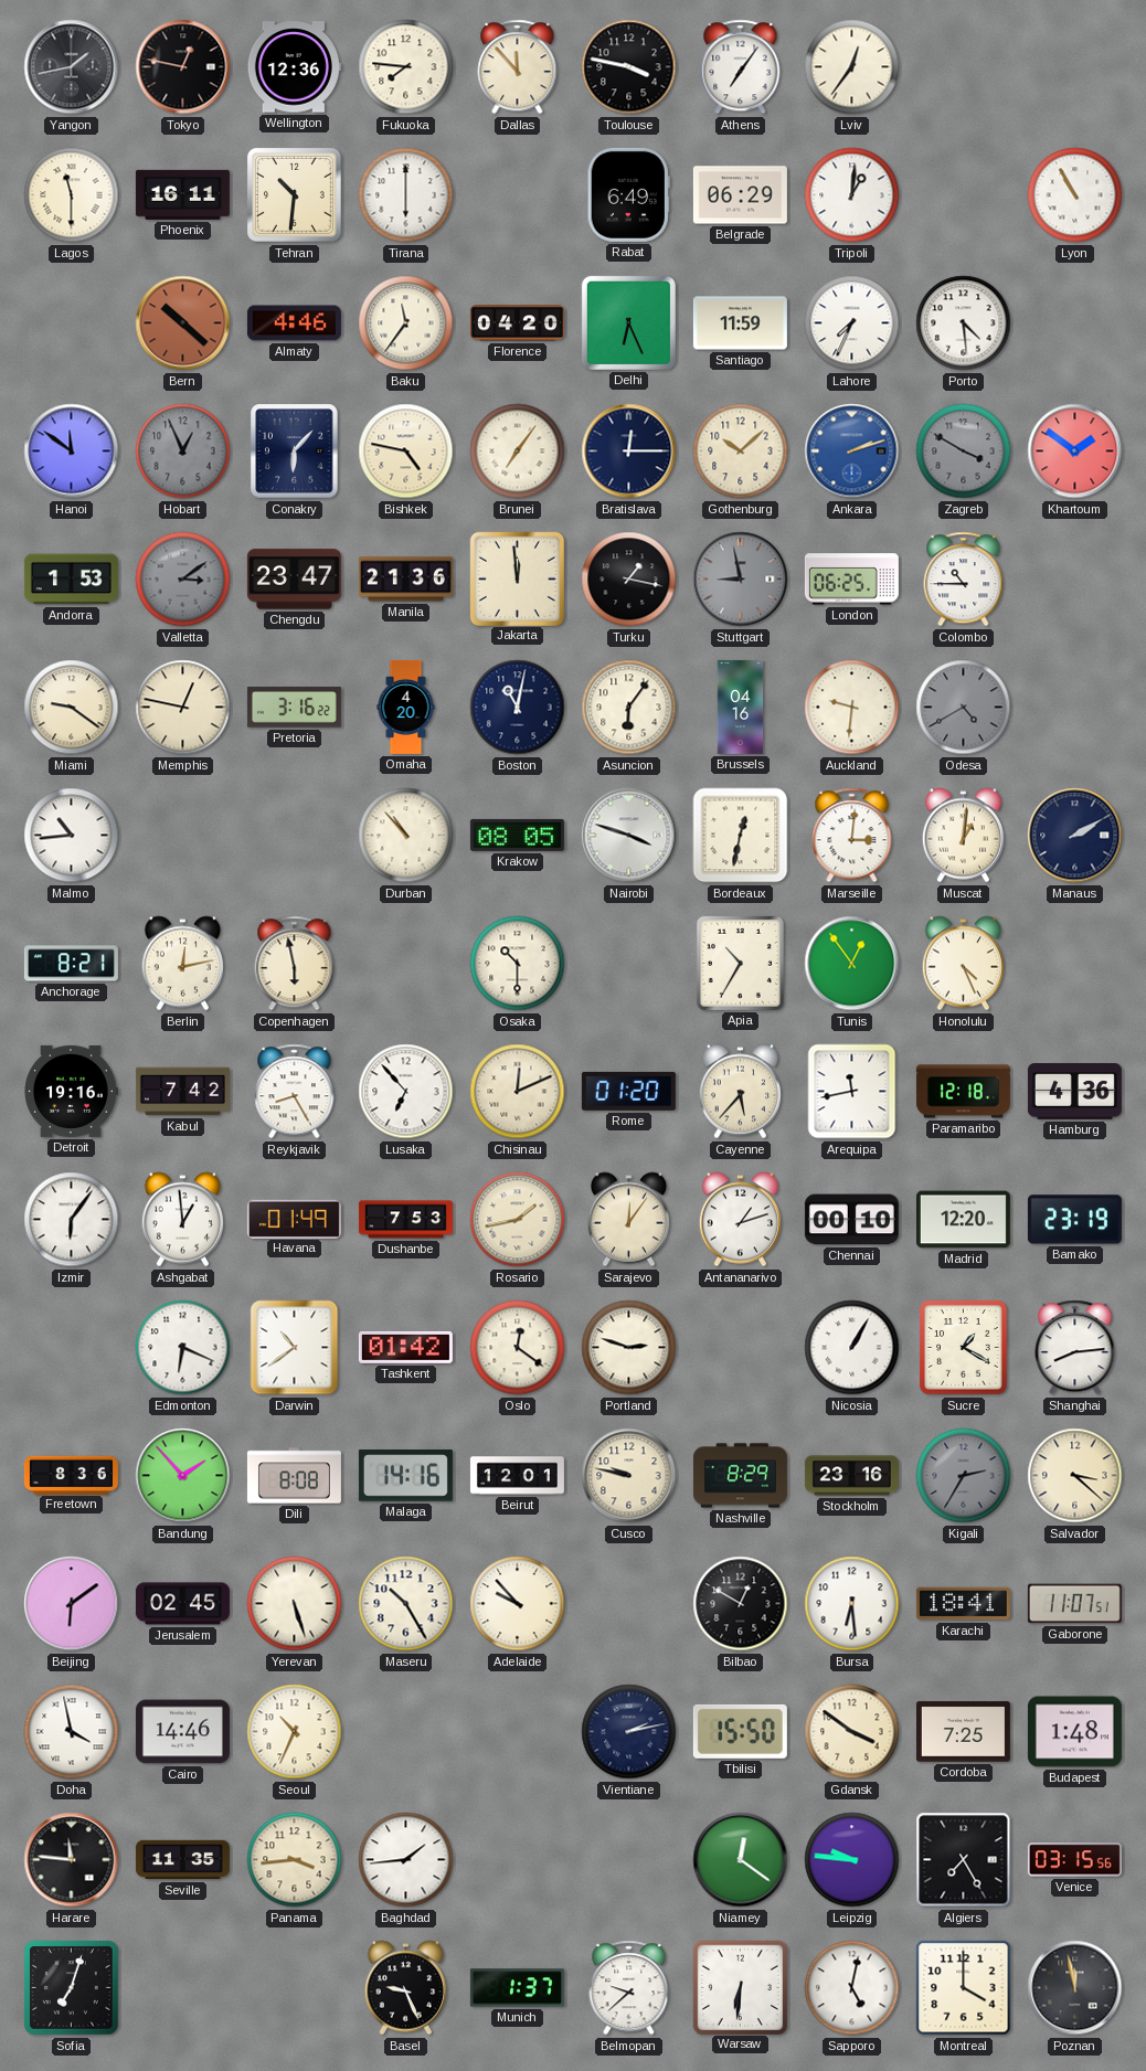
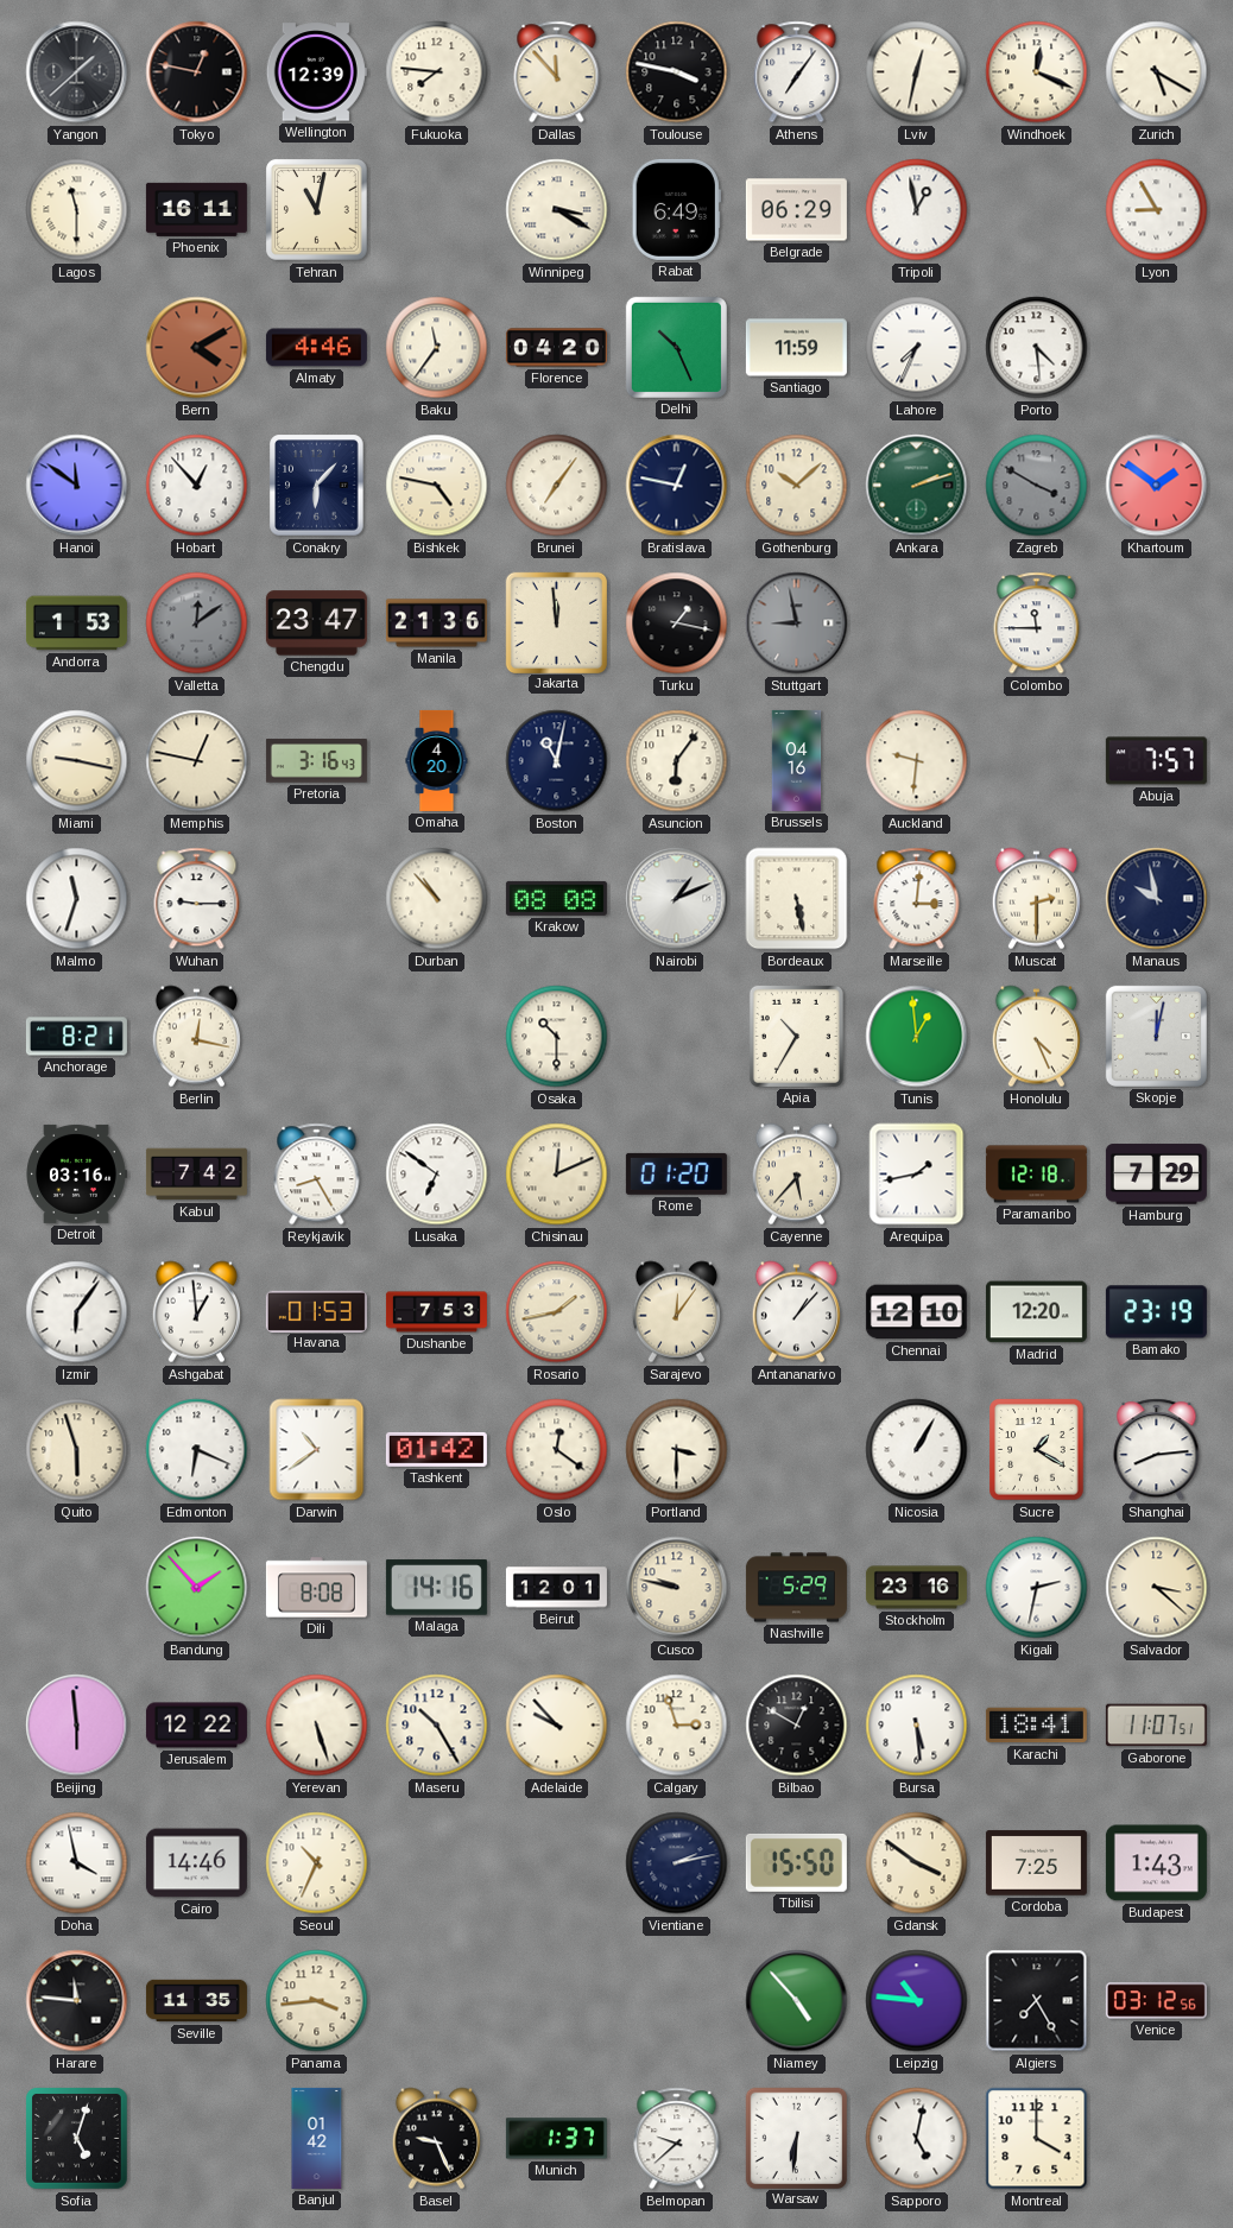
Yangon: 1:43 -> 1:38 (77, 72)
Wellington: 12:36 -> 12:39 (316, 72)
Lviv: 12:36 -> 12:32 (917, 72)
Windhoek: none -> 12:19 (1037, 72)
Zurich: none -> 5:20 (1157, 72)
Tehran: 10:31 -> 11:02 (317, 210)
Tirana: 6:00 -> none (406, 195)
Winnipeg: none -> 3:20 (557, 210)
Tripoli: 1:01 -> 12:58 (917, 210)
Lyon: 10:55 -> 8:55 (1157, 210)
Bern: 10:22 -> 4:10 (197, 348)
Delhi: 6:26 -> 10:26 (676, 347)
Hobart: 12:56 -> 12:53 (197, 486)
Hobart dial: grey -> white (197, 486)
Bratislava: 12:15 -> 12:47 (677, 486)
Ankara dial: blue -> green (917, 486)
Valletta: 3:09 -> 12:09 (197, 624)
London: 06:25 -> none (851, 580)
Colombo: 10:45 -> 11:45 (1037, 624)
Miami: 9:21 -> 9:17 (77, 761)
Pretoria: 3:16:22 -> 3:16:43 (316, 761)
Odesa: 4:40 -> none (964, 708)
Abuja: none -> 7:57 (1156, 761)
Malmo: 10:44 -> 11:33 (77, 899)
Wuhan: none -> 9:15 (197, 899)
Krakow: 08:05 -> 08:08 (556, 898)
Nairobi: 3:48 -> 1:11 (677, 899)
Bordeaux: 12:32 -> 5:28 (797, 899)
Muscat: 1:01 -> 2:30 (1036, 899)
Manaus: 2:10 -> 9:58 (1157, 899)
Berlin: 12:13 -> 12:17 (196, 1037)
Copenhagen: 5:58 -> none (295, 964)
Tunis: 12:54 -> 12:59 (917, 1037)
Skopje: none -> 12:02 (1156, 1036)
Detroit: 19:16 -> 03:16 (77, 1173)
Lusaka: 6:53 -> 6:51 (437, 1175)
Arequipa: 11:43 -> 1:43 (917, 1175)
Hamburg: 4:36 -> 7:29 (1156, 1175)
Havana: 01:49 -> 01:53 (316, 1311)
Antananarivo: 1:12 -> 1:07 (796, 1312)
Chennai: 00:10 -> 12:10 (916, 1312)
Quito: none -> 5:57 (77, 1450)
Portland: 2:48 -> 3:30 (677, 1450)
Freetown: 8:36 -> none (71, 1475)
Nashville: 8:29 -> 5:29 (796, 1588)
Kigali: 2:35 -> 2:32 (1037, 1588)
Kigali dial: grey -> white (1037, 1588)
Beijing: 6:09 -> 5:59 (77, 1726)
Jerusalem: 02:45 -> 12:22 (196, 1726)
Calgary: none -> 2:57 (677, 1726)
Bursa: 6:29 -> 5:29 (917, 1726)
Budapest: 1:48 -> 1:43 (1156, 1863)
Baghdad: 1:44 -> none (406, 1860)
Niamey: 12:21 -> 4:53 (797, 2001)
Leipzig: 9:46 -> 10:46 (917, 2001)
Venice: 03:15 -> 03:12 (1156, 2001)
Sofia: 7:03 -> 5:03 (77, 2139)
Banjul: none -> 01:42 (317, 2138)
Poznan: 11:58 -> none (1075, 1988)
